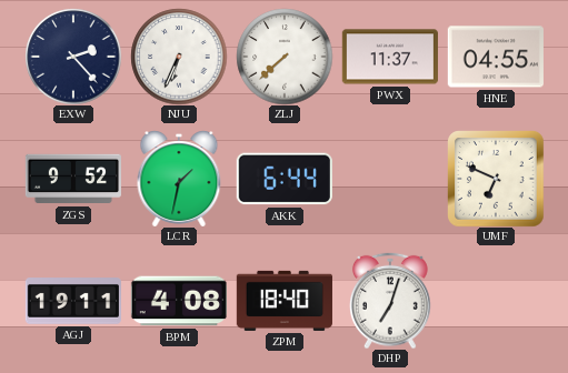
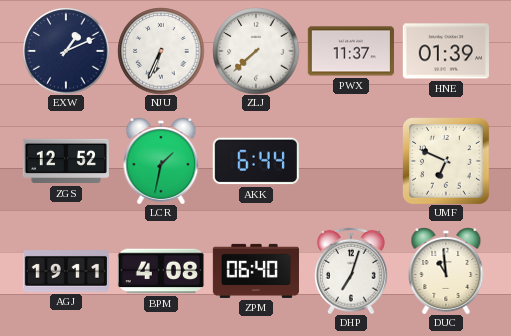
EXW: 2:23 -> 1:11 (66, 51)
HNE: 04:55 -> 01:39 (446, 51)
ZGS: 9:52 -> 12:52 (66, 161)
ZPM: 18:40 -> 06:40 (255, 271)
DUC: none -> 10:59 (446, 271)
